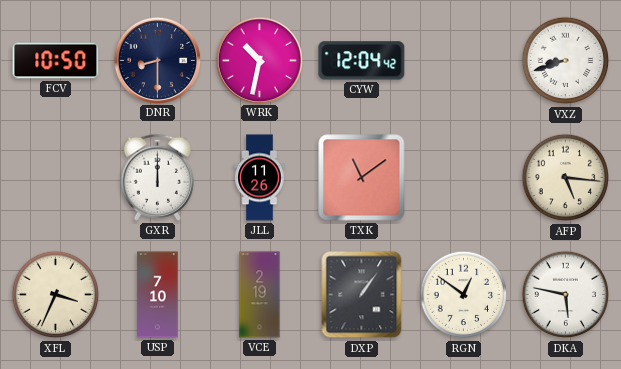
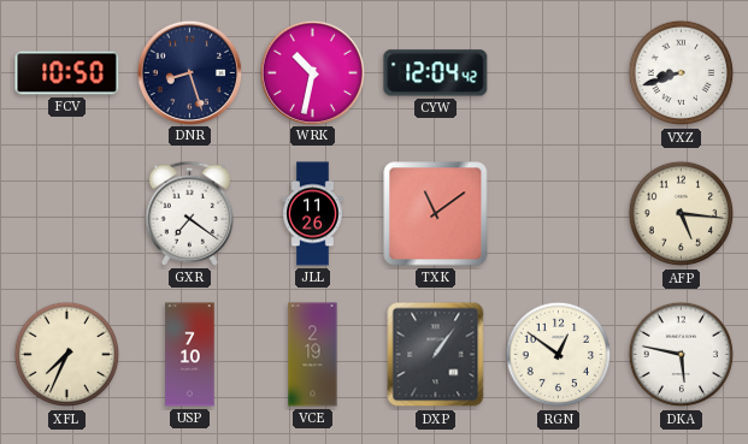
DNR: 8:30 -> 8:27 (189, 72)
GXR: 12:00 -> 7:21 (190, 213)
XFL: 3:34 -> 7:34 (67, 355)
